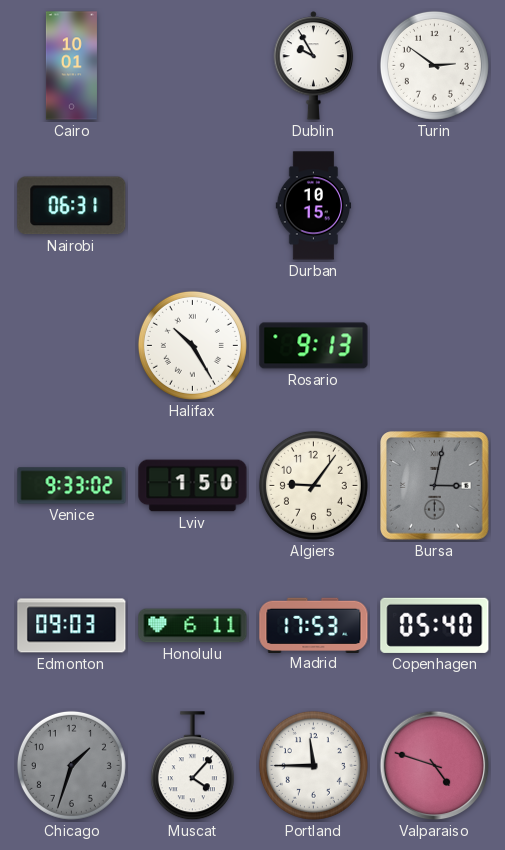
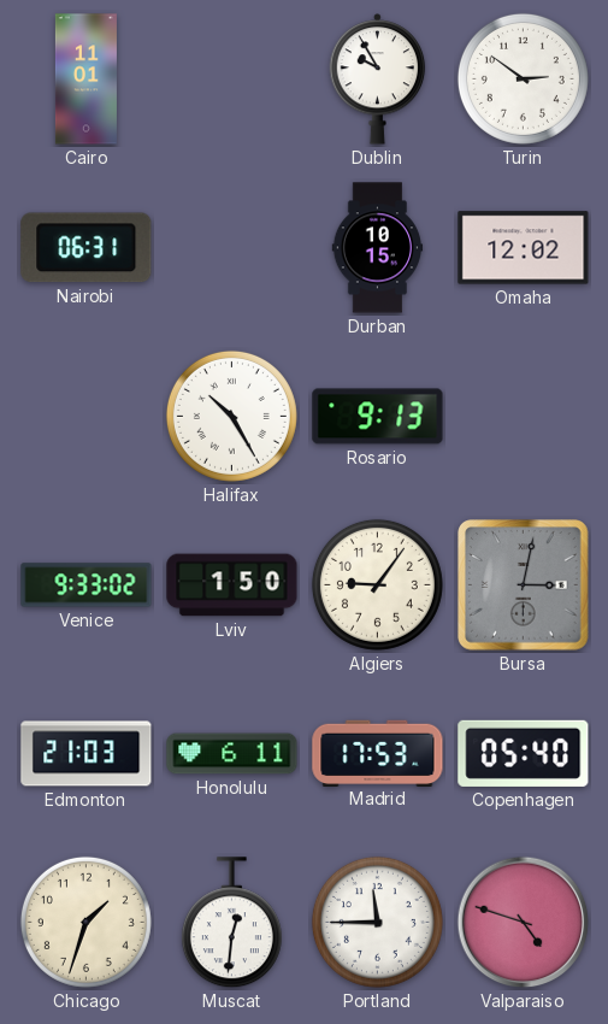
Cairo: 10:01 -> 11:01 (85, 80)
Omaha: none -> 12:02 (524, 248)
Edmonton: 09:03 -> 21:03 (87, 754)
Chicago dial: grey -> cream (85, 922)
Muscat: 4:07 -> 12:31 (231, 923)
